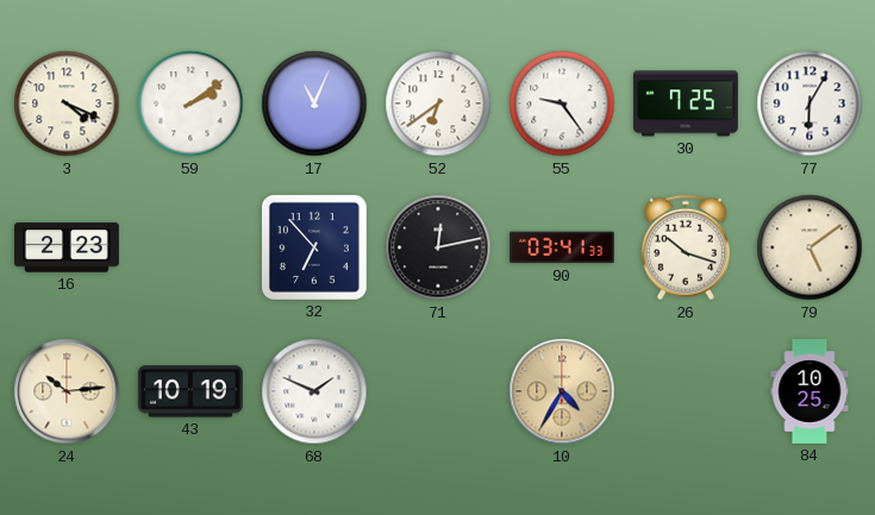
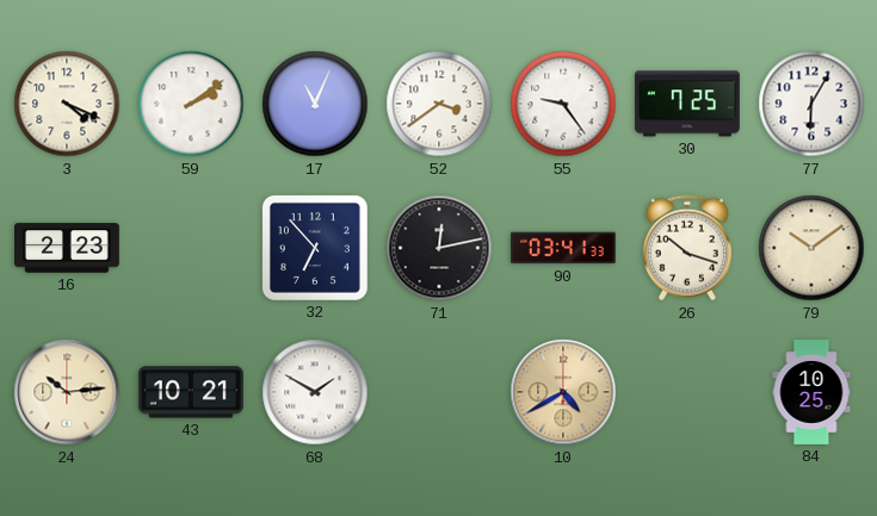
52: 6:39 -> 3:39 (439, 104)
79: 5:09 -> 10:09 (811, 248)
43: 10:19 -> 10:21 (191, 392)
68: 1:49 -> 1:50 (315, 392)
10: 4:35 -> 4:40 (563, 392)
